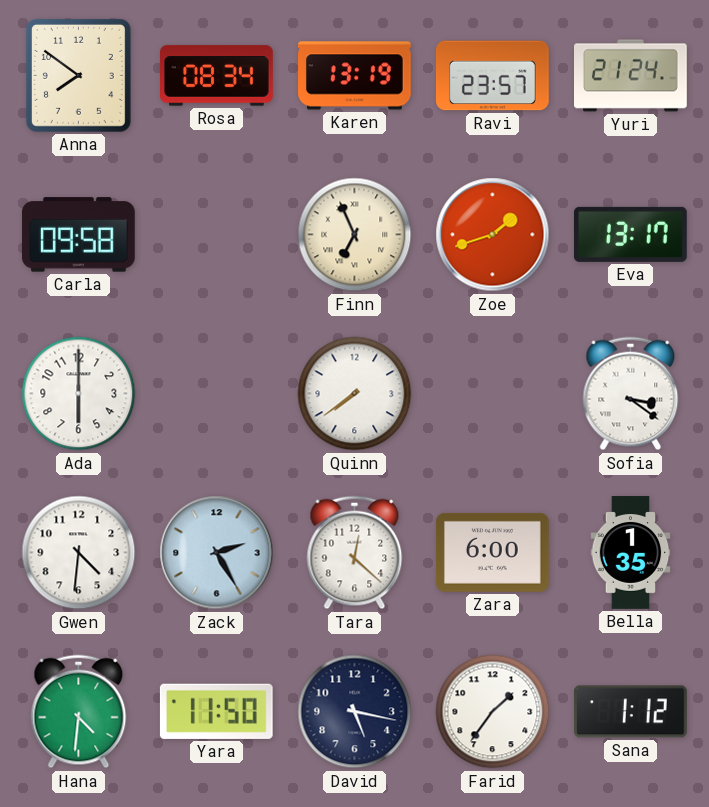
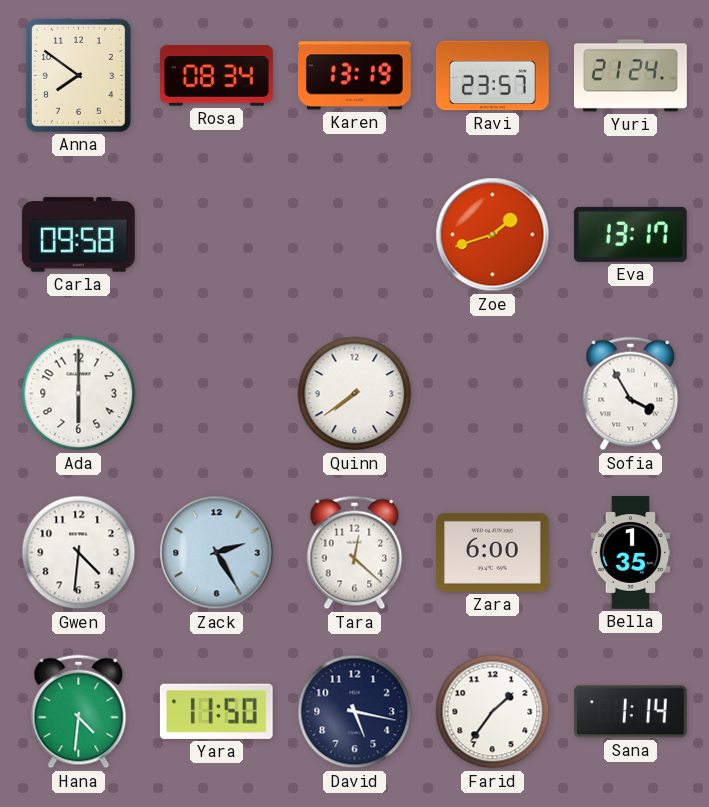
Finn: 6:56 -> none (355, 235)
Sofia: 3:21 -> 3:55 (631, 394)
Sana: 1:12 -> 1:14 (630, 712)
